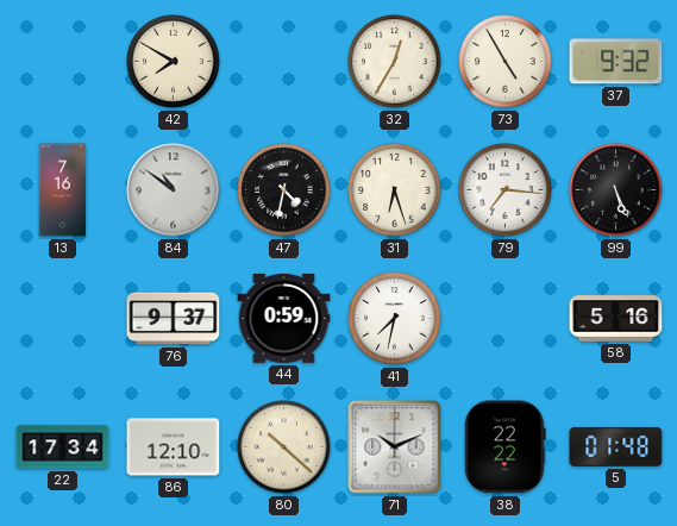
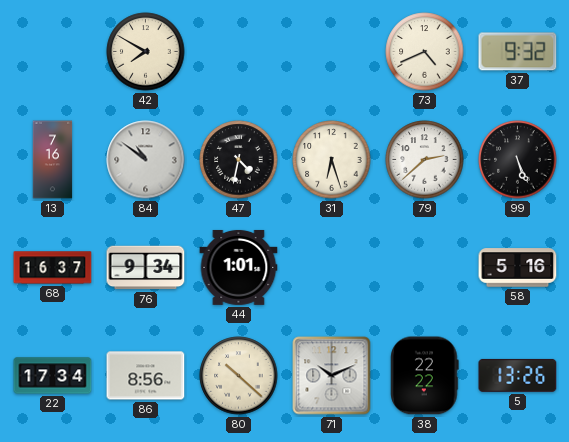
32: 12:35 -> none (395, 62)
73: 4:55 -> 4:41 (425, 52)
79: 7:16 -> 2:38 (425, 160)
68: none -> 16:37 (53, 268)
76: 9:37 -> 9:34 (146, 268)
44: 0:59 -> 1:01 (239, 267)
41: 7:32 -> none (395, 319)
86: 12:10 -> 8:56 (146, 376)
5: 01:48 -> 13:26 (518, 375)
